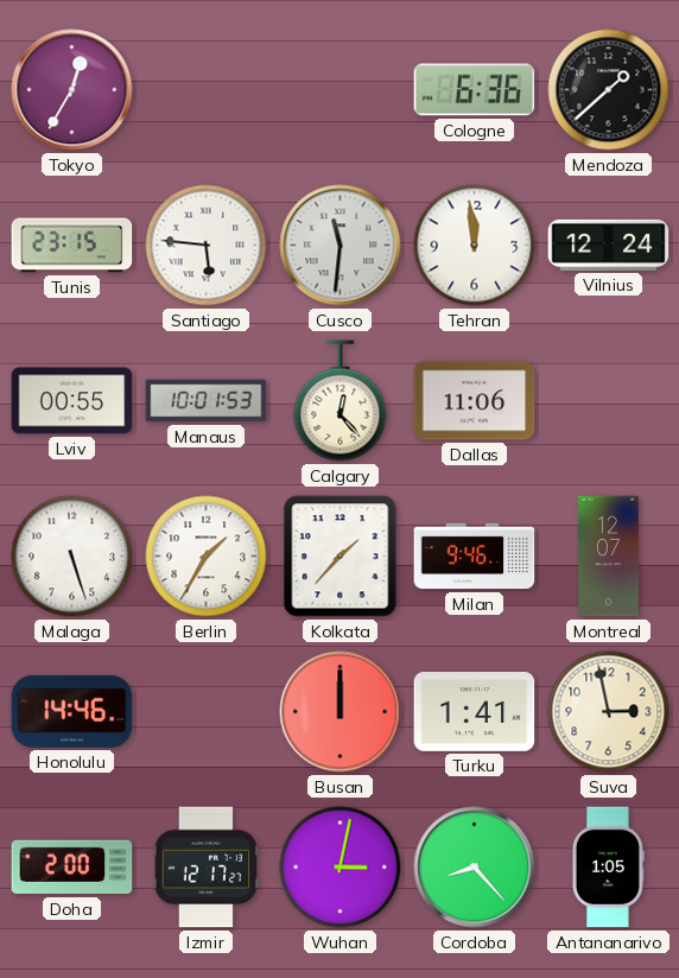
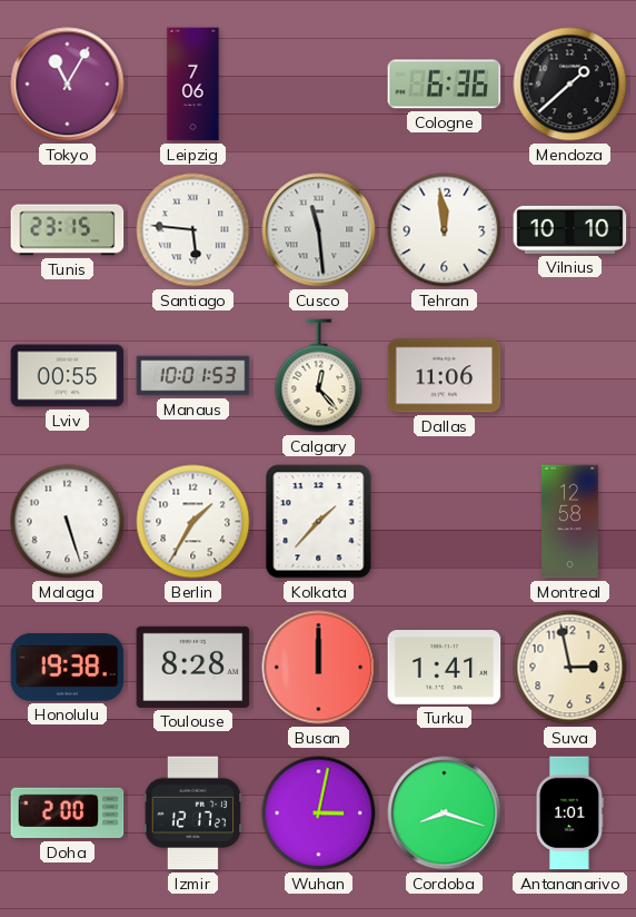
Tokyo: 12:35 -> 11:05 (68, 85)
Leipzig: none -> 7:06 (193, 85)
Cusco: 11:31 -> 11:29 (319, 230)
Vilnius: 12:24 -> 10:10 (570, 229)
Milan: 9:46 -> none (475, 557)
Montreal: 12:07 -> 12:58 (570, 522)
Honolulu: 14:46 -> 19:38 (68, 667)
Toulouse: none -> 8:28 (193, 667)
Cordoba: 8:23 -> 8:18 (445, 814)
Antananarivo: 1:05 -> 1:01 (569, 814)
